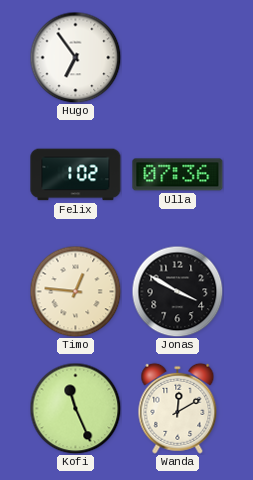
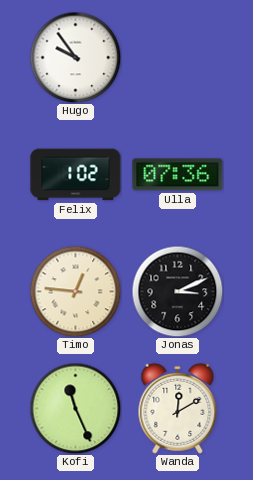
Hugo: 6:54 -> 9:54 (75, 57)
Jonas: 3:50 -> 3:11 (177, 291)
